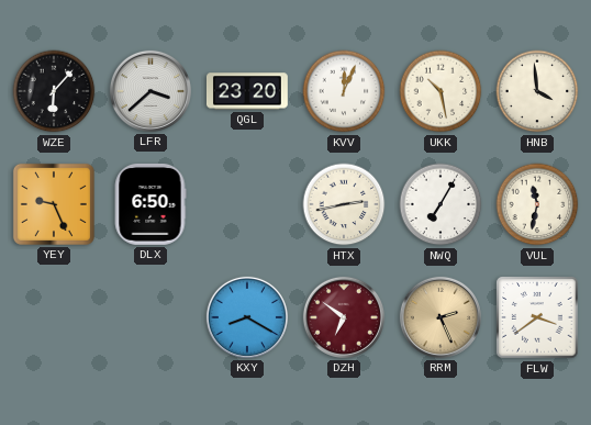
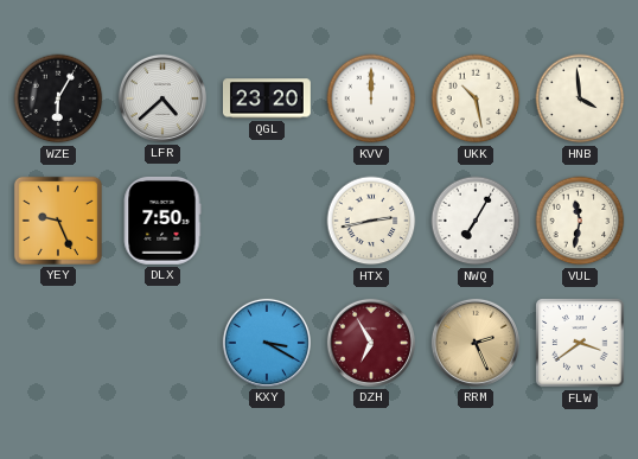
WZE: 6:07 -> 6:05 (58, 98)
LFR: 3:38 -> 4:38 (162, 98)
KVV: 12:04 -> 12:00 (371, 98)
DLX: 6:50 -> 7:50 (162, 221)
KXY: 8:20 -> 3:20 (267, 343)
DZH: 6:51 -> 6:55 (371, 343)
